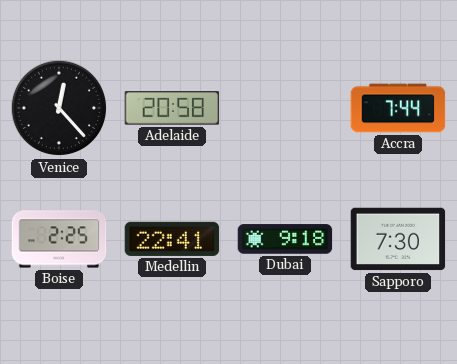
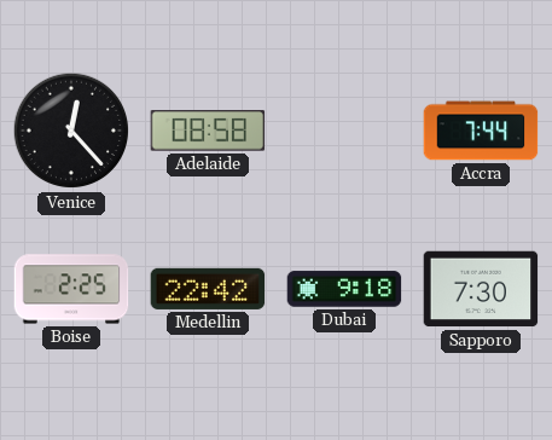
Adelaide: 20:58 -> 08:58 (208, 131)
Medellin: 22:41 -> 22:42 (208, 289)
